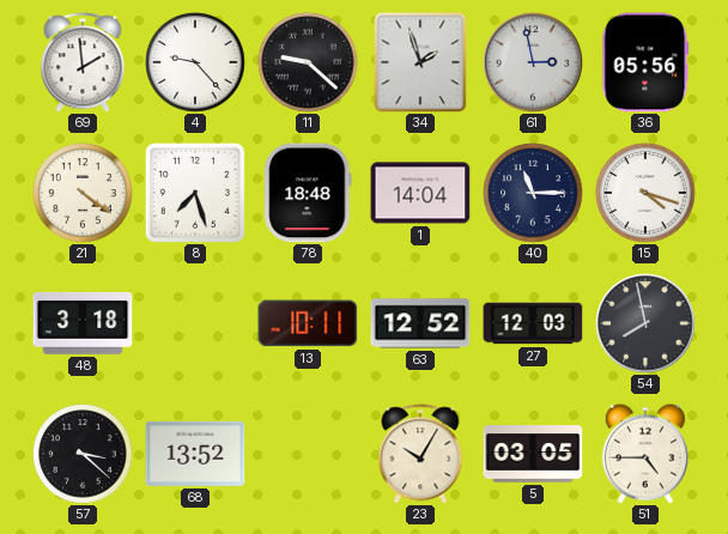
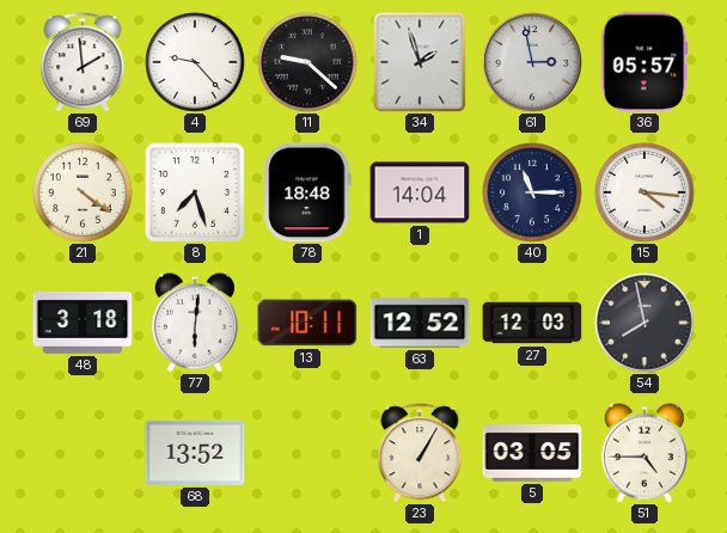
36: 05:56 -> 05:57 (644, 62)
15: 4:18 -> 4:16 (644, 192)
77: none -> 6:01 (195, 323)
57: 3:22 -> none (83, 454)
23: 10:05 -> 1:05 (420, 453)
